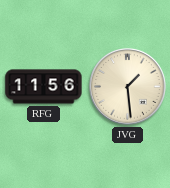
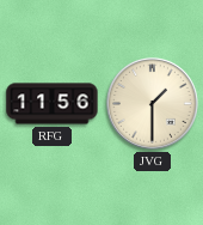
JVG: 1:29 -> 1:30 (153, 104)
